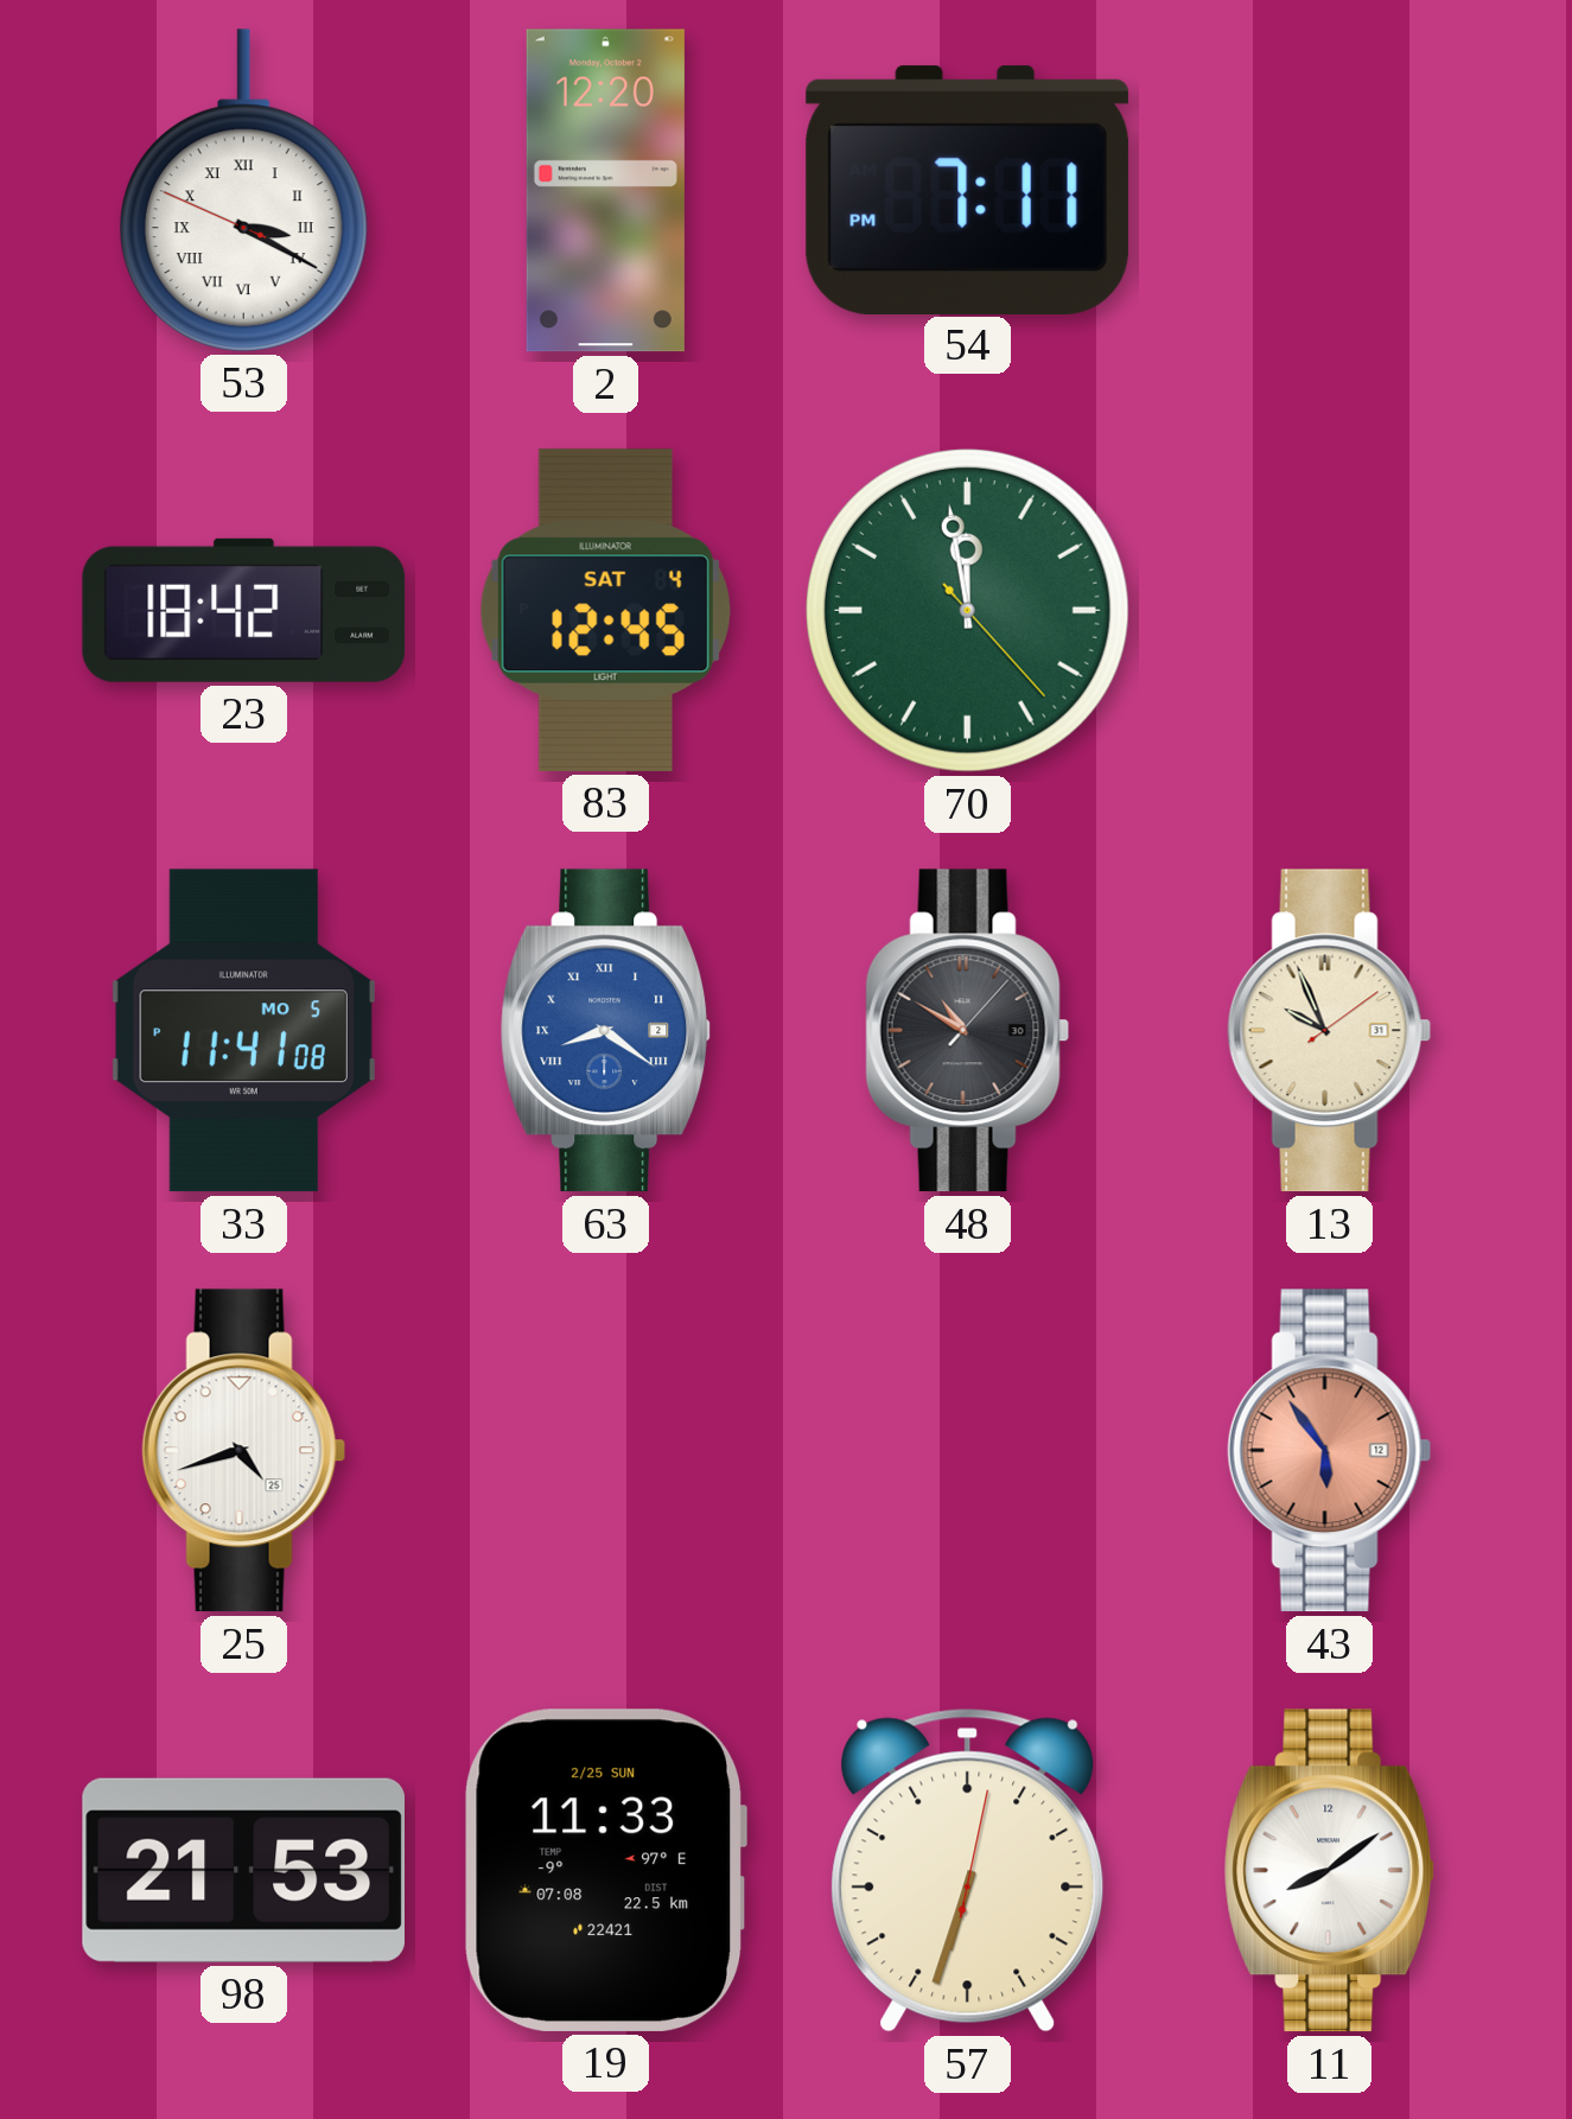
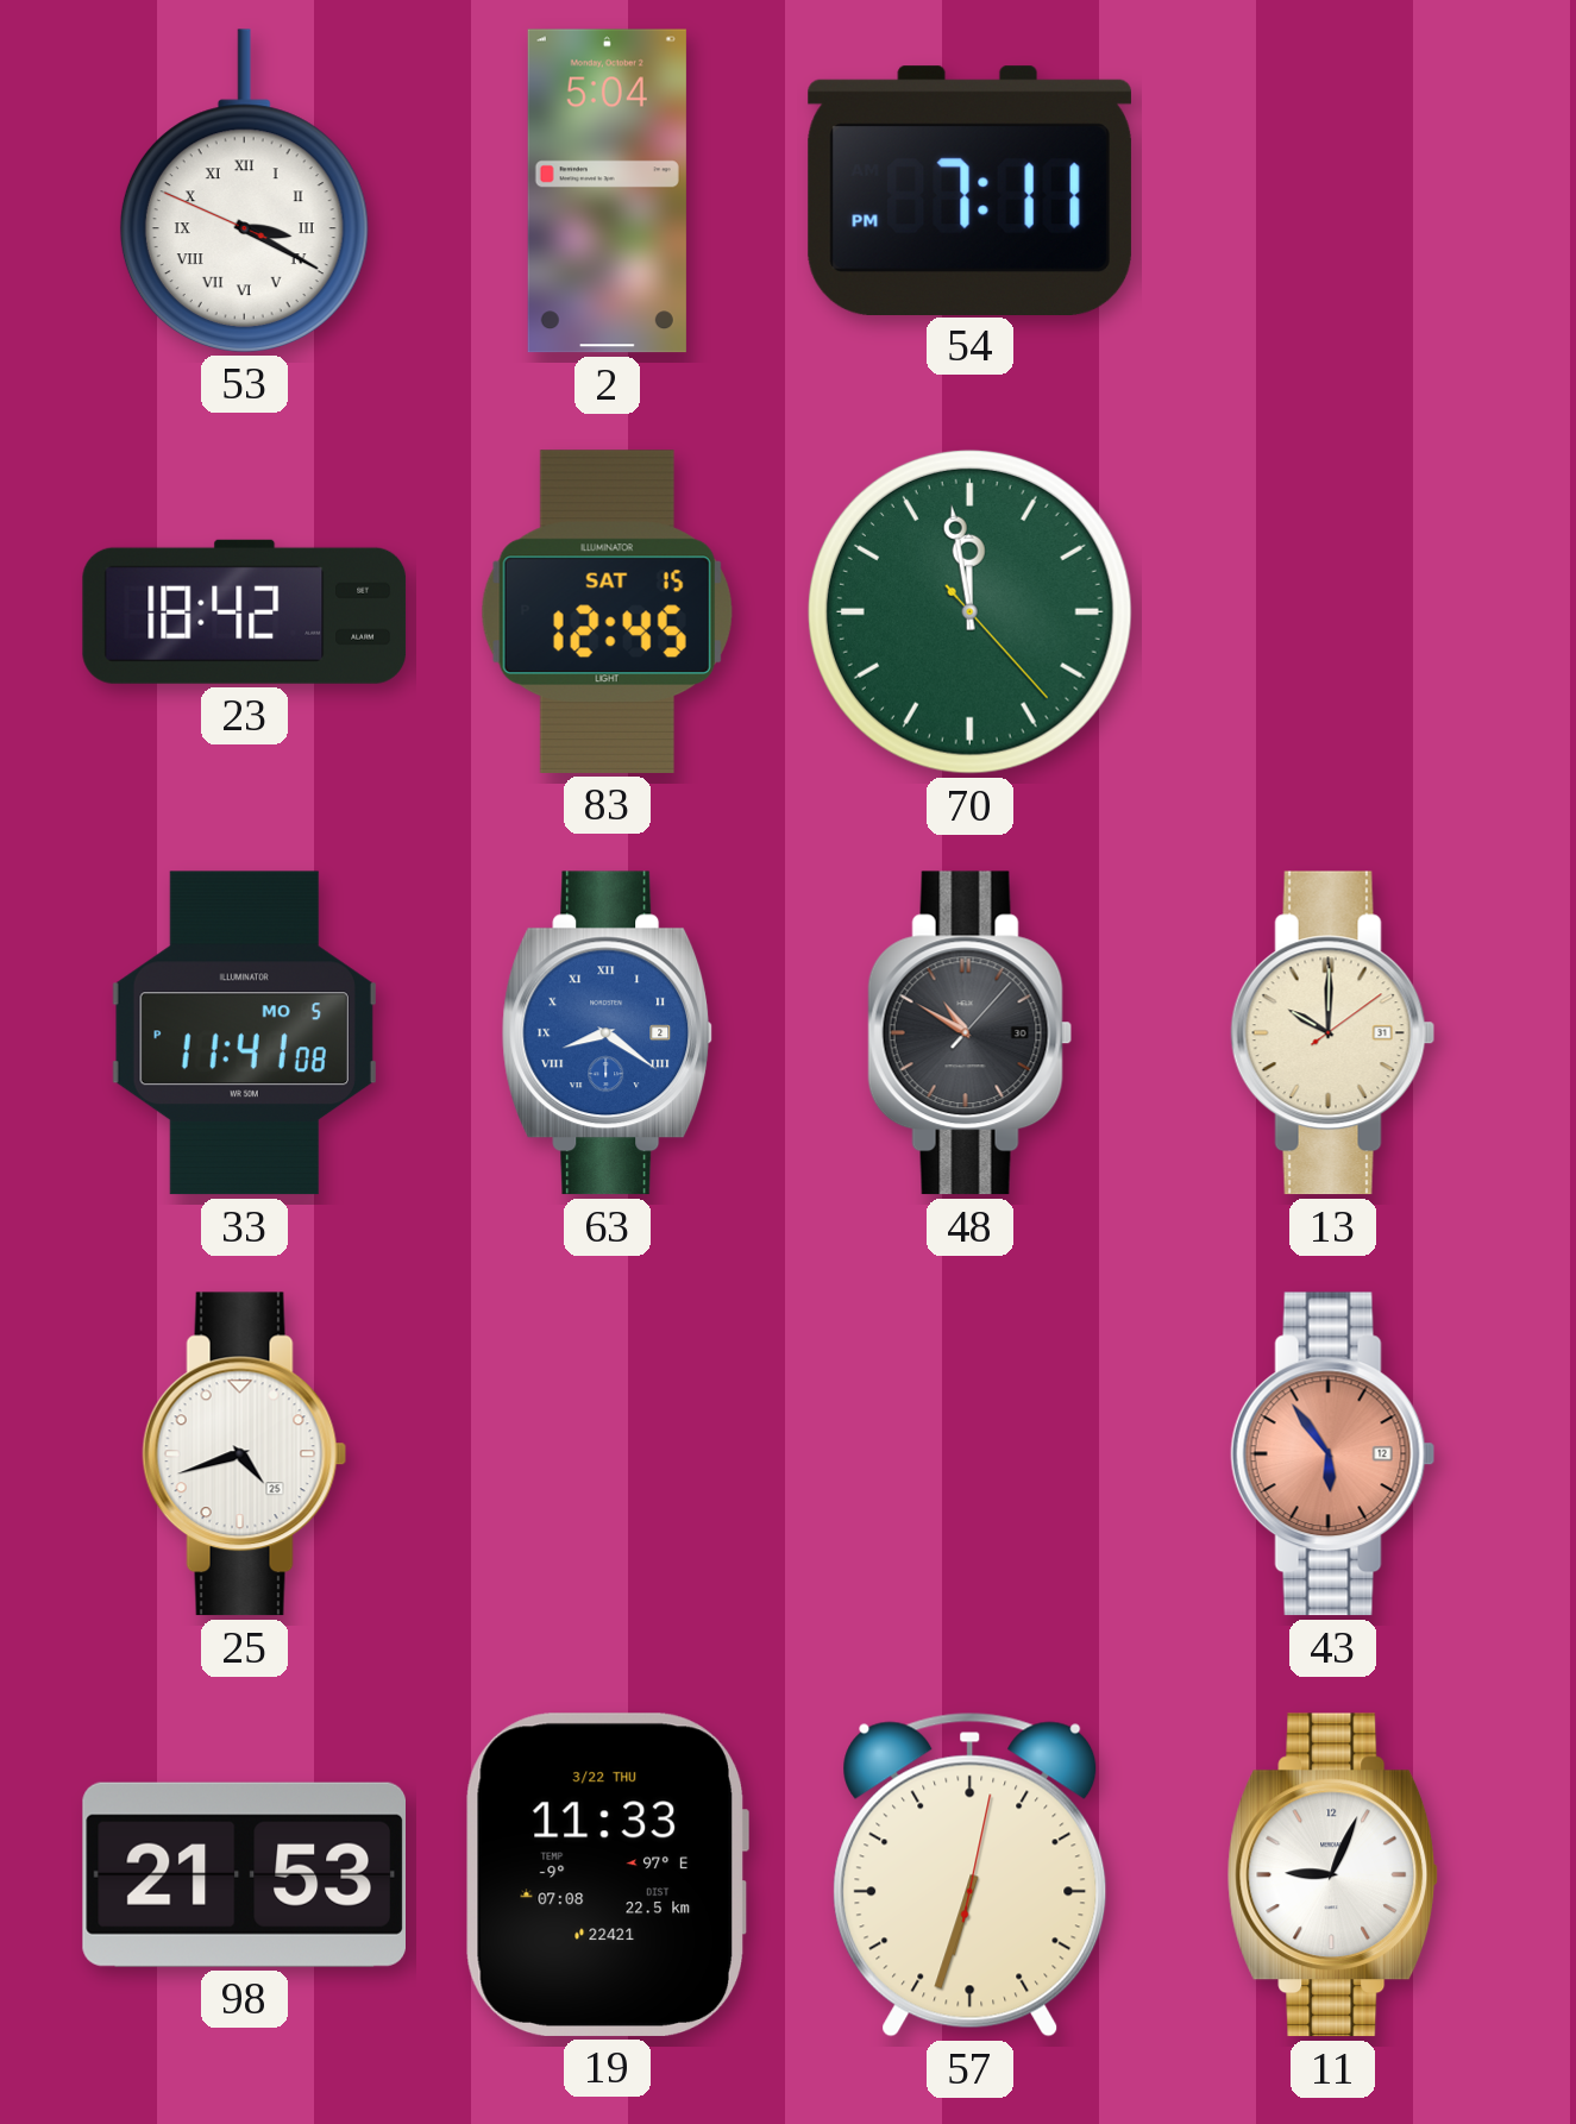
2: 12:20 -> 5:04 (607, 191)
83 date: SAT 4 -> SAT 15 (607, 611)
13: 9:56 -> 10:00 (1333, 1033)
19 date: 2/25 SUN -> 3/22 THU (605, 1874)
11: 8:09 -> 9:04 (1333, 1875)
